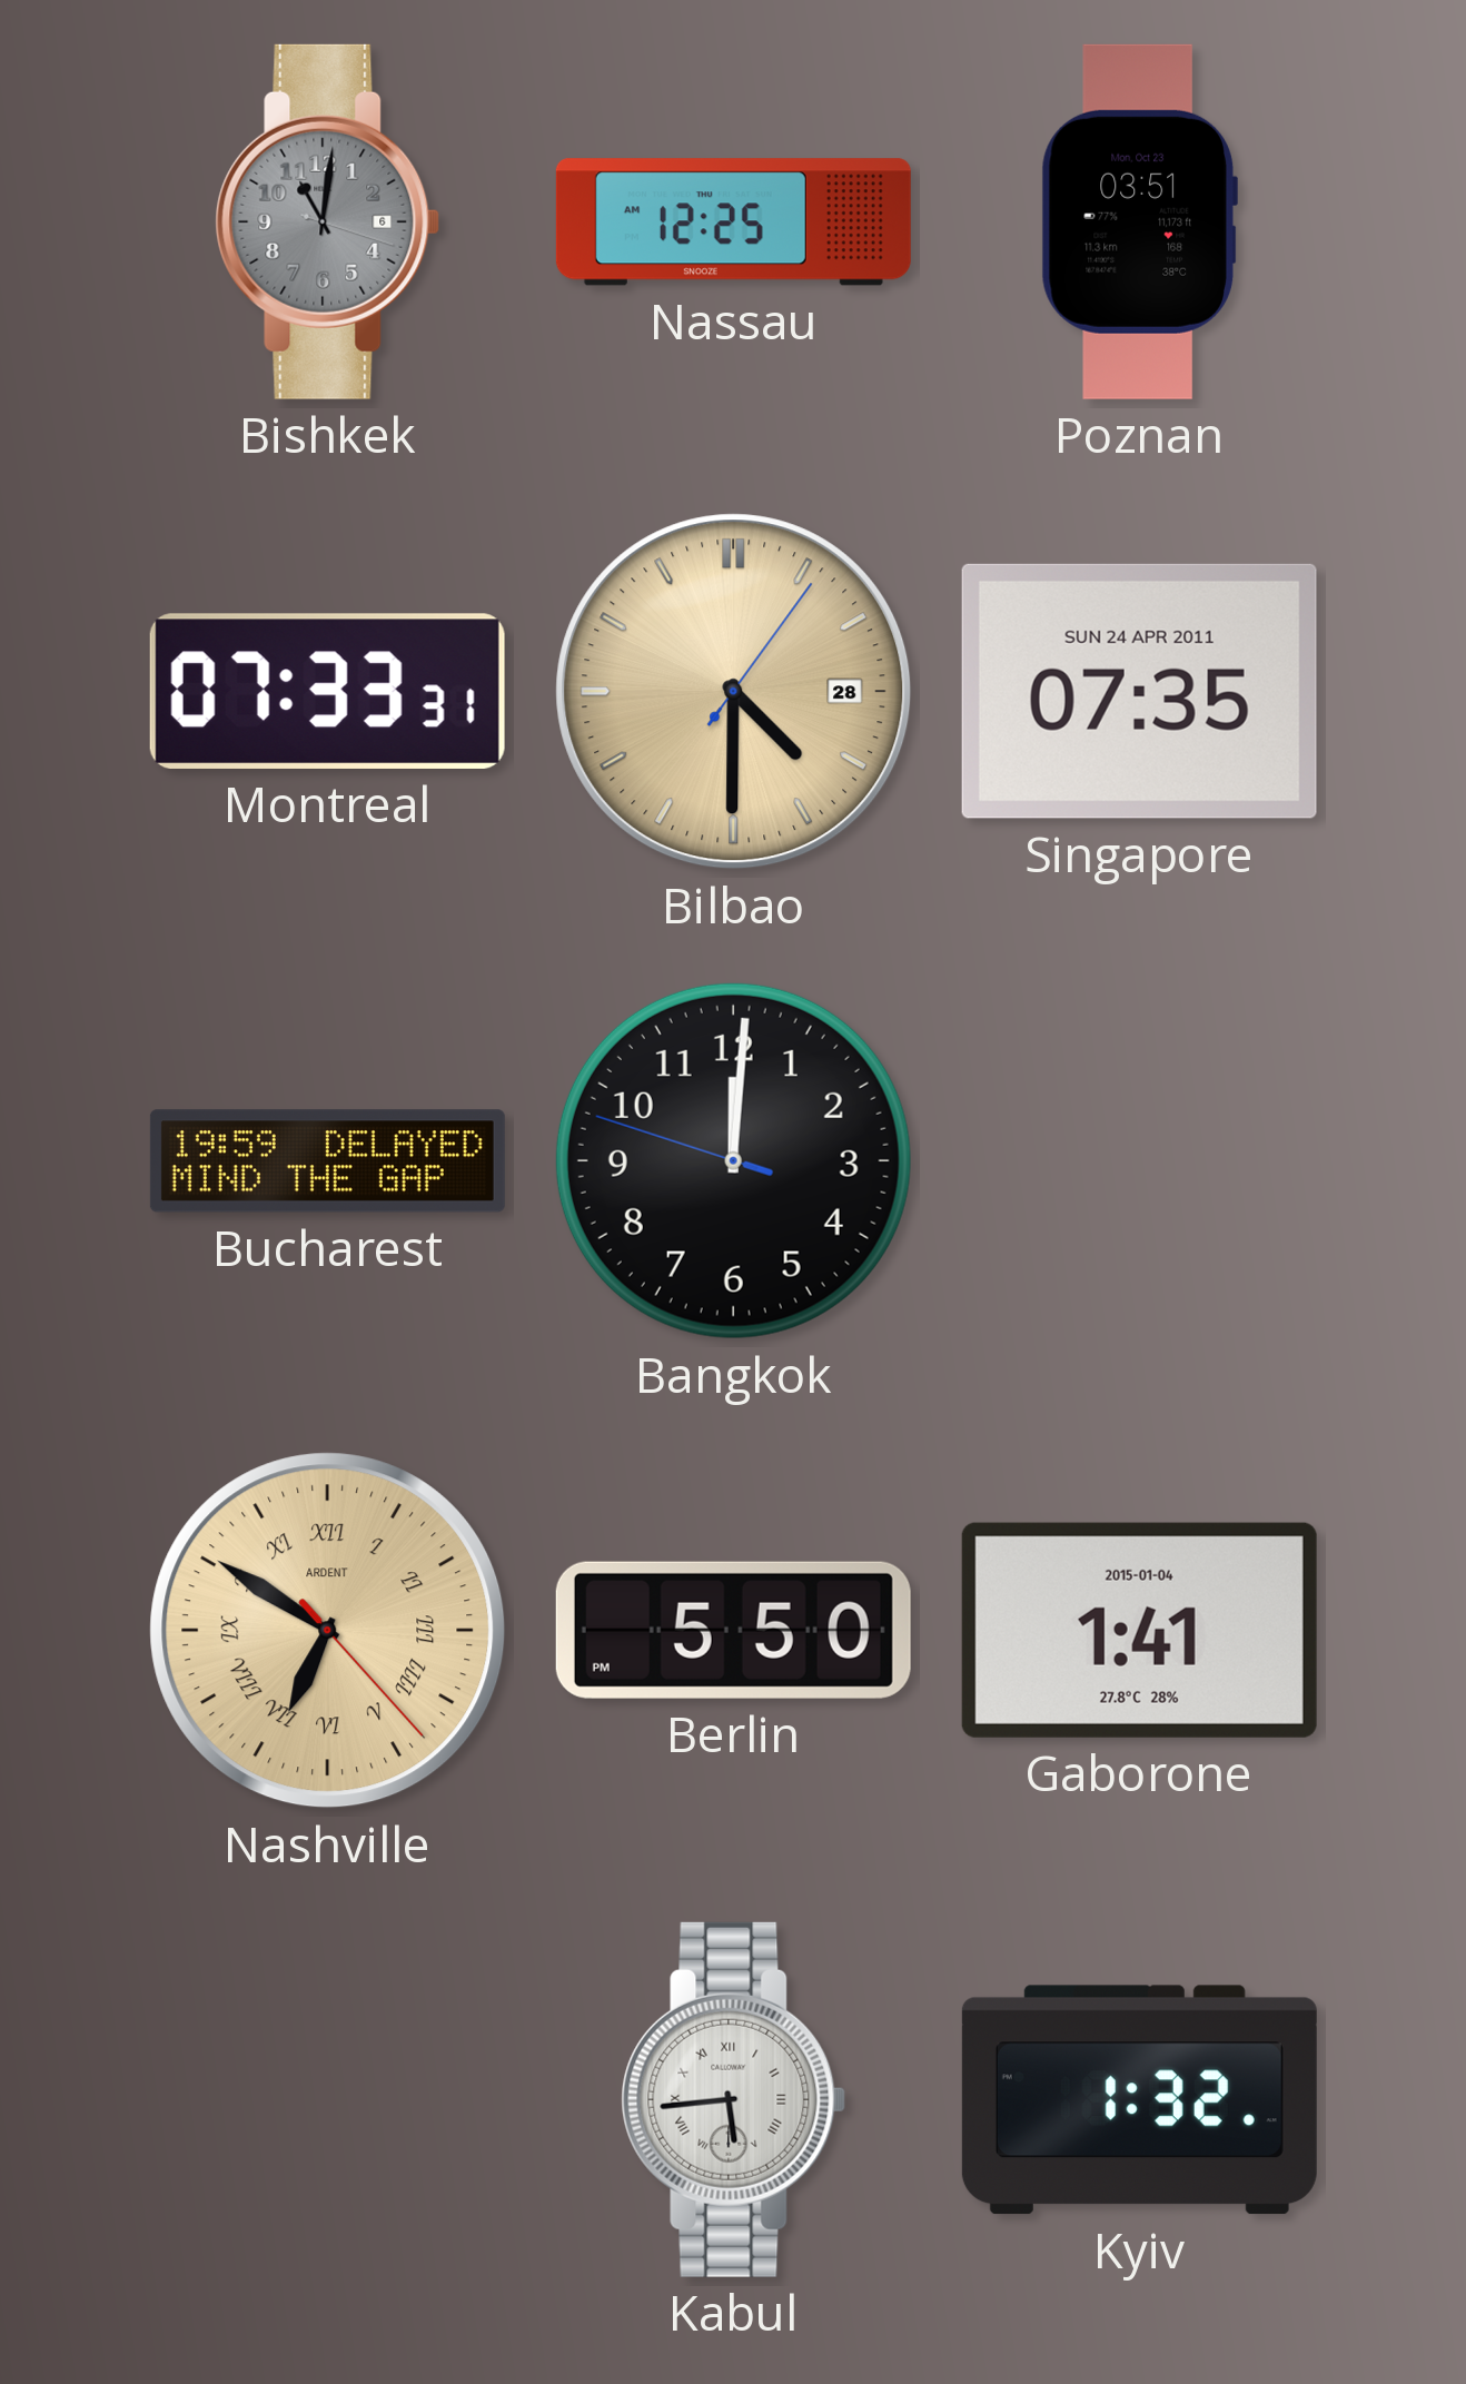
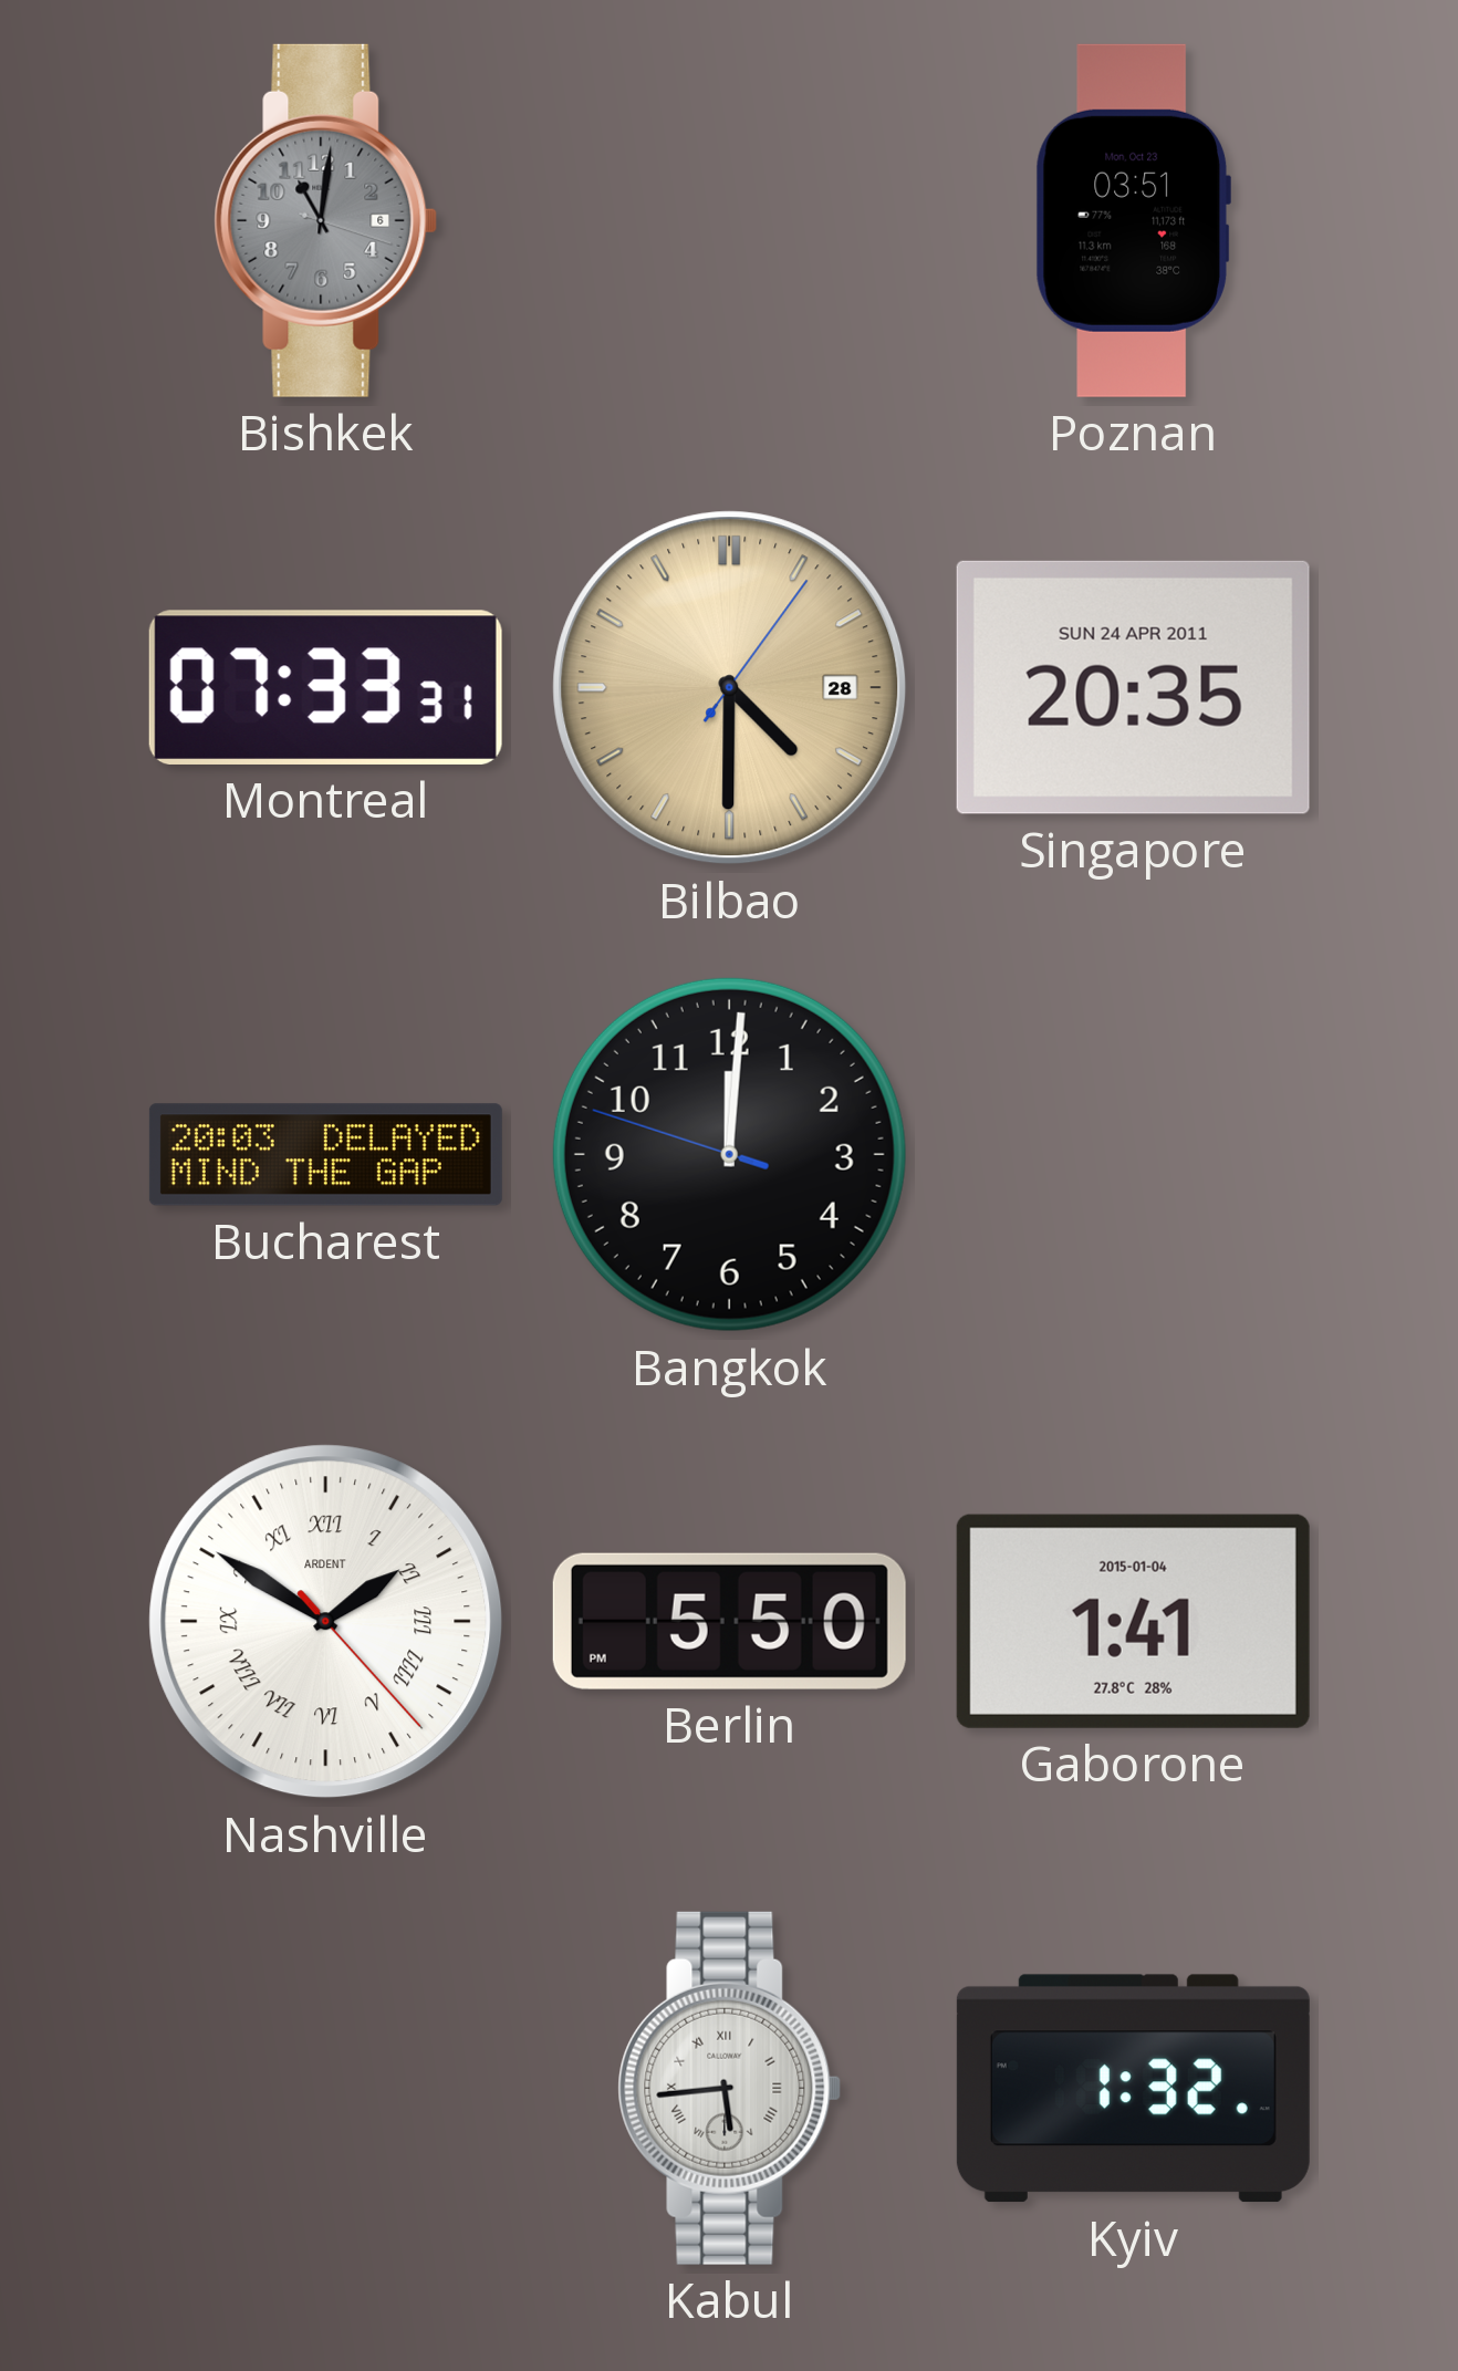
Nassau: 12:25 -> none (733, 222)
Singapore: 07:35 -> 20:35 (1133, 687)
Bucharest: 19:59 -> 20:03 (325, 1155)
Nashville: 6:50 -> 1:50 (326, 1622)
Nashville dial: champagne -> white (326, 1622)
